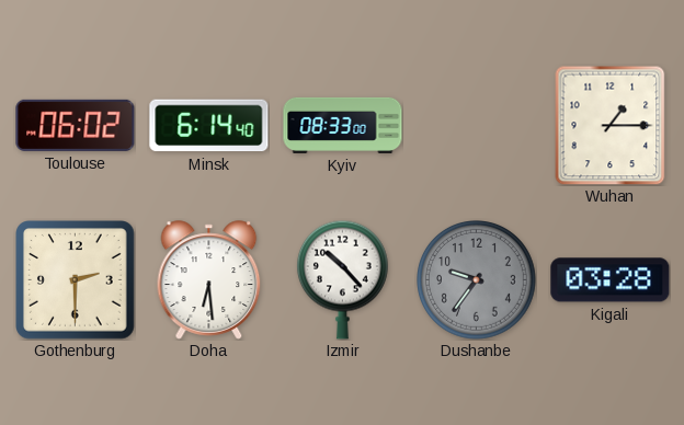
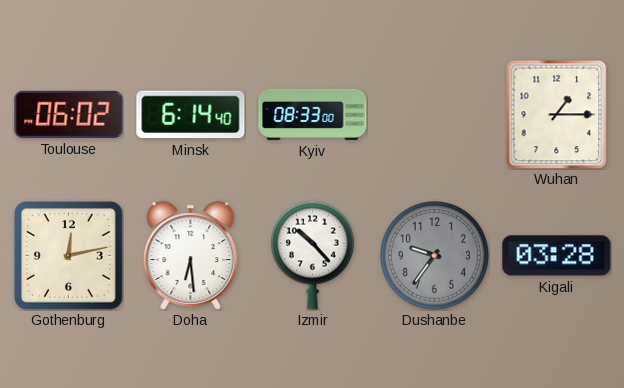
Gothenburg: 2:30 -> 12:13 (69, 256)
